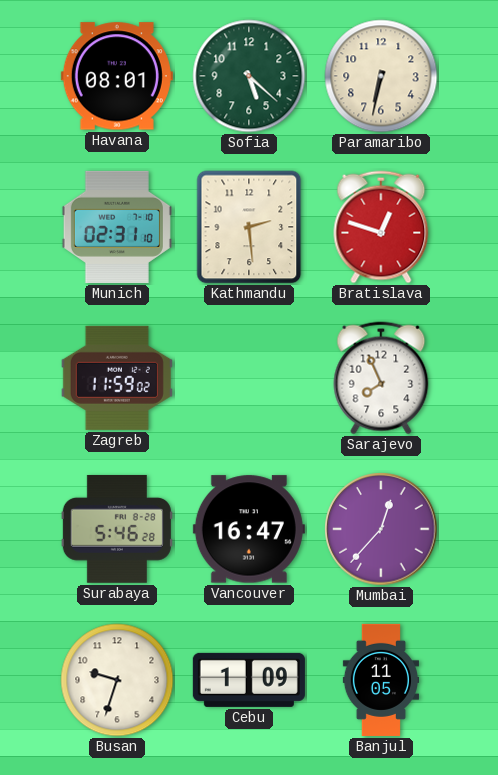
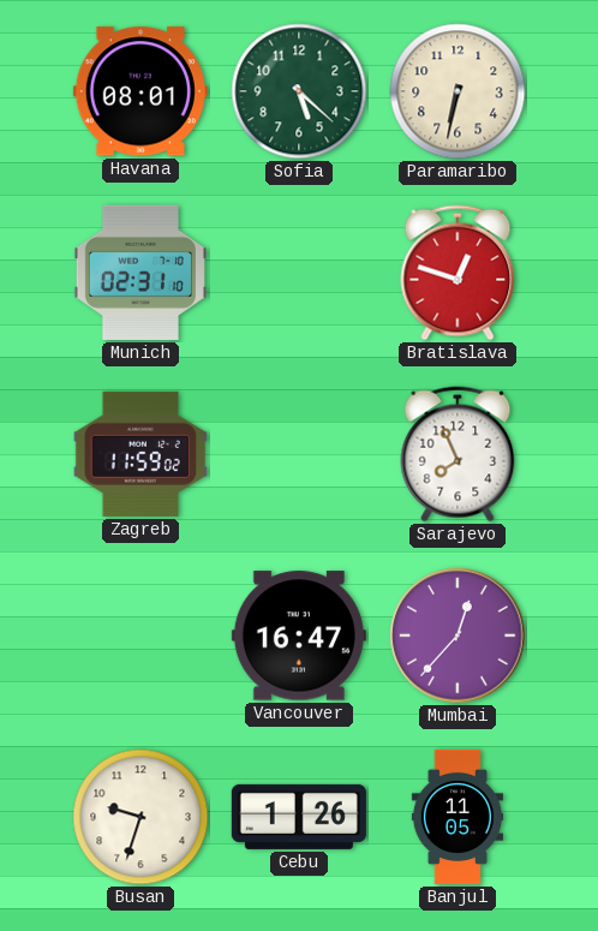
Kathmandu: 2:29 -> none (249, 227)
Surabaya: 5:46 -> none (117, 529)
Cebu: 1:09 -> 1:26 (299, 817)
